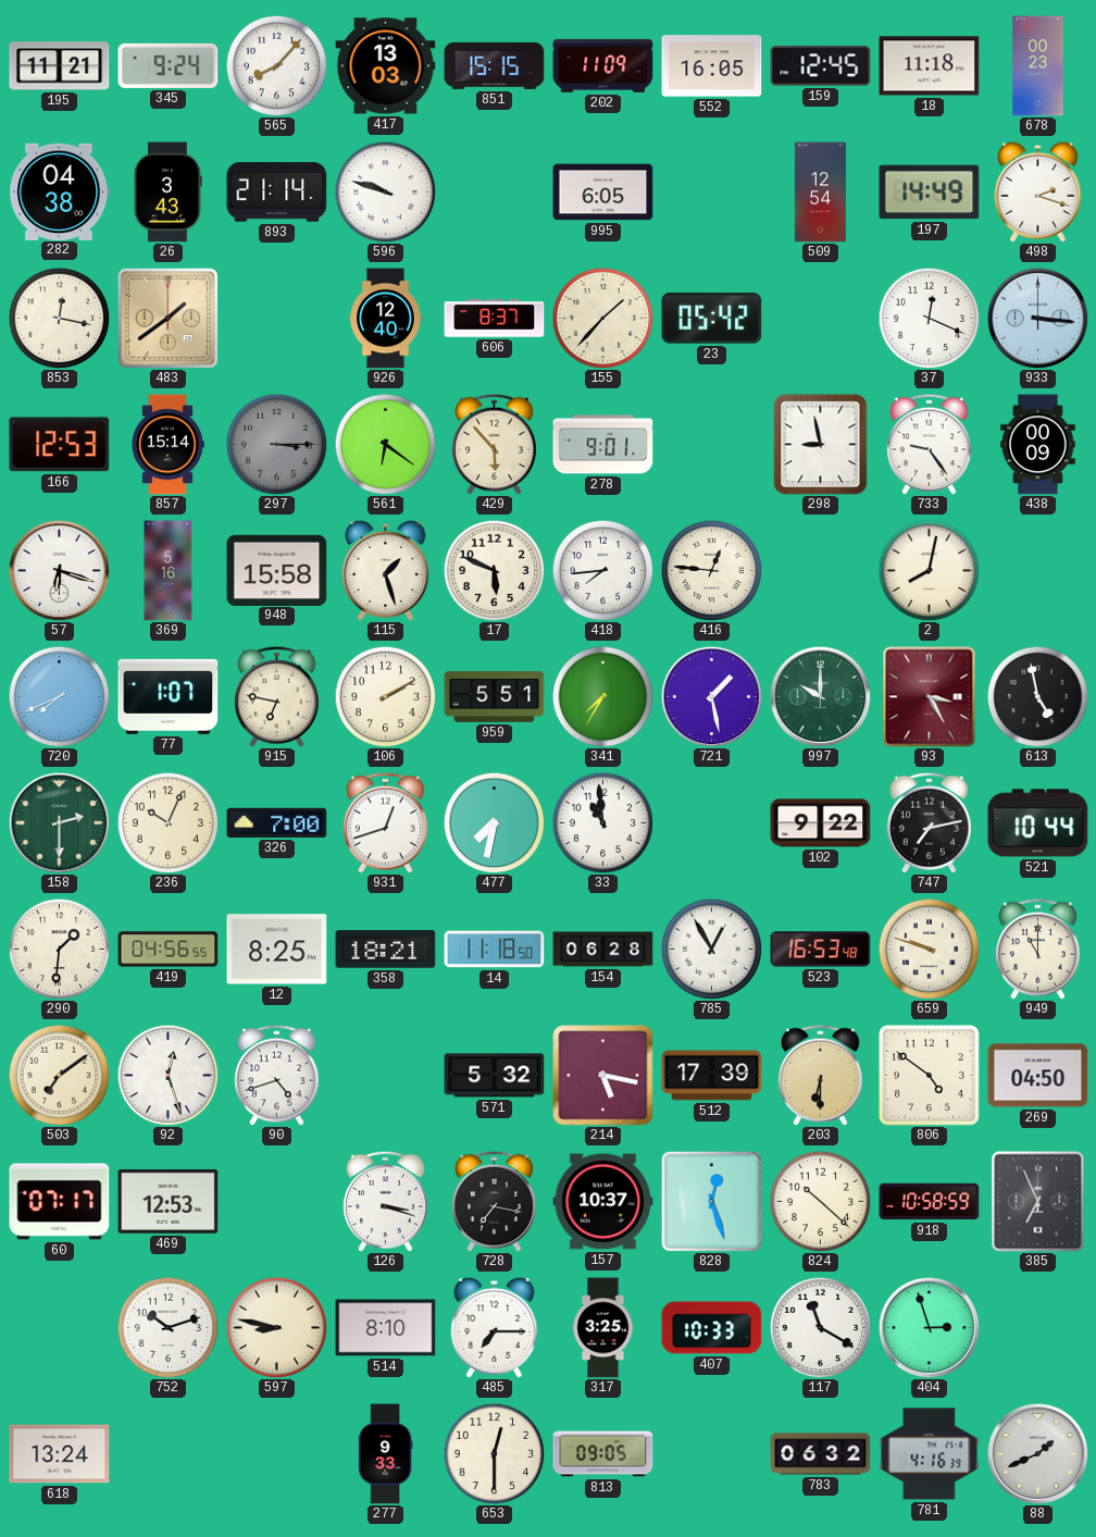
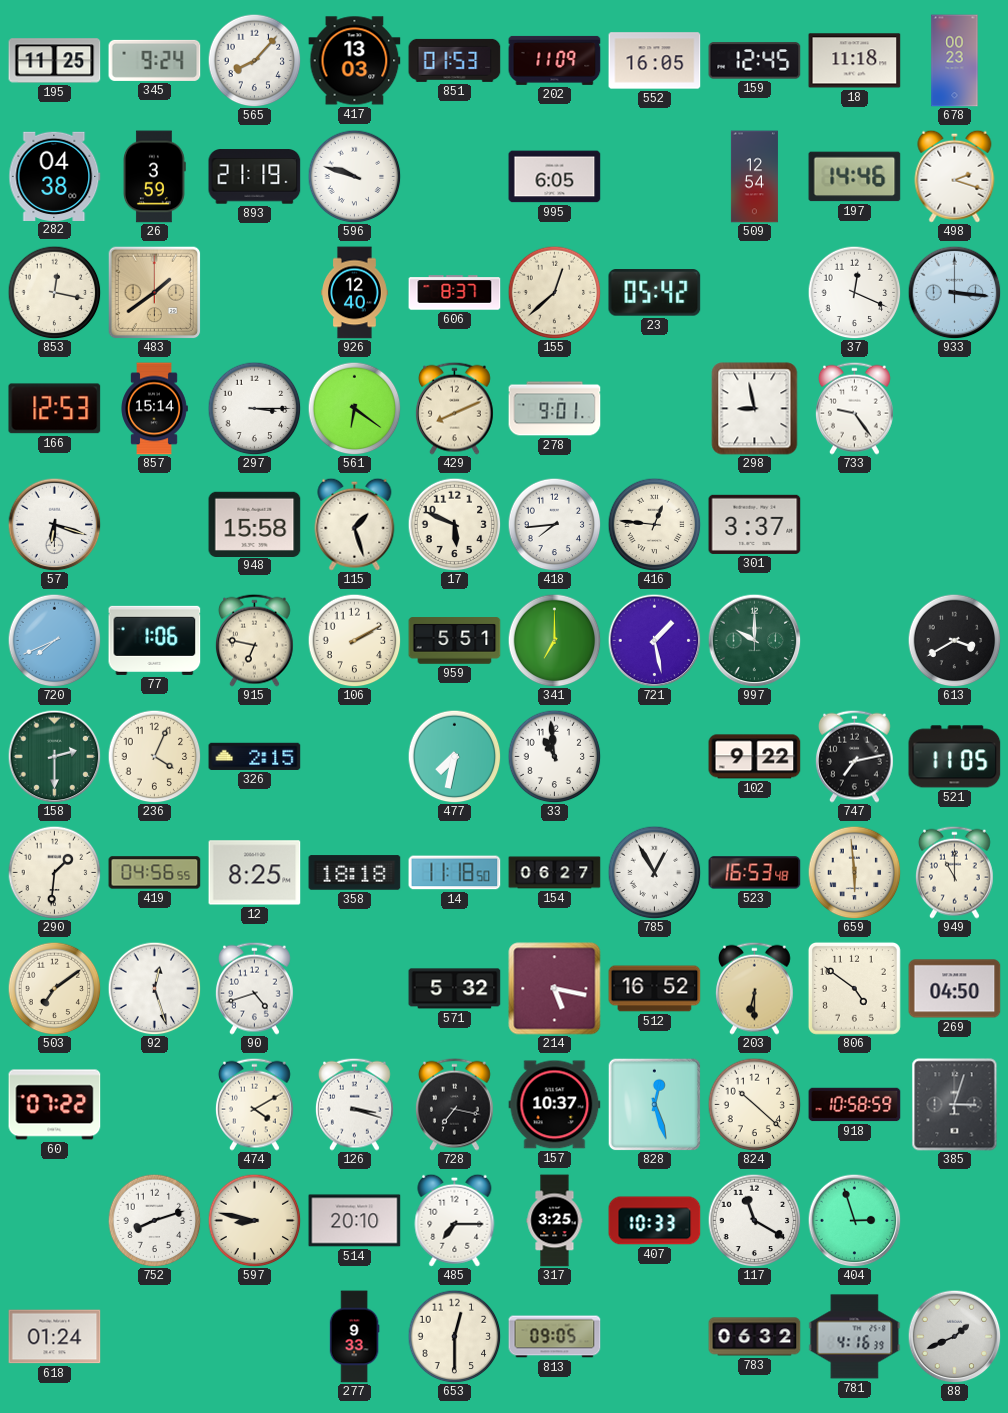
195: 11:21 -> 11:25 (55, 61)
851: 15:15 -> 01:53 (455, 60)
26: 3:43 -> 3:59 (155, 177)
893: 21:14 -> 21:19 (255, 177)
197: 14:49 -> 14:46 (855, 177)
155: 1:37 -> 12:38 (554, 292)
297 dial: grey -> white (254, 408)
429: 5:53 -> 8:11 (454, 408)
438: 00:09 -> none (1038, 445)
369: 5:16 -> none (169, 571)
301: none -> 3:37 (755, 524)
2: 8:02 -> none (929, 570)
77: 1:07 -> 1:06 (155, 640)
341: 7:35 -> 7:00 (554, 640)
93: 3:25 -> none (930, 697)
613: 4:58 -> 3:40 (954, 640)
236: 10:04 -> 4:04 (154, 756)
326: 7:00 -> 2:15 (255, 756)
931: 12:42 -> none (385, 822)
521: 10:44 -> 11:05 (955, 757)
358: 18:21 -> 18:18 (355, 873)
154: 06:28 -> 06:27 (555, 873)
659: 9:48 -> 5:59 (854, 872)
512: 17:39 -> 16:52 (655, 989)
60: 07:17 -> 07:22 (55, 1105)
469: 12:53 -> none (169, 1201)
474: none -> 4:10 (254, 1104)
385: 6:56 -> 3:03 (955, 1105)
752: 10:12 -> 8:12 (154, 1220)
514: 8:10 -> 20:10 (355, 1221)
618: 13:24 -> 01:24 (55, 1337)
